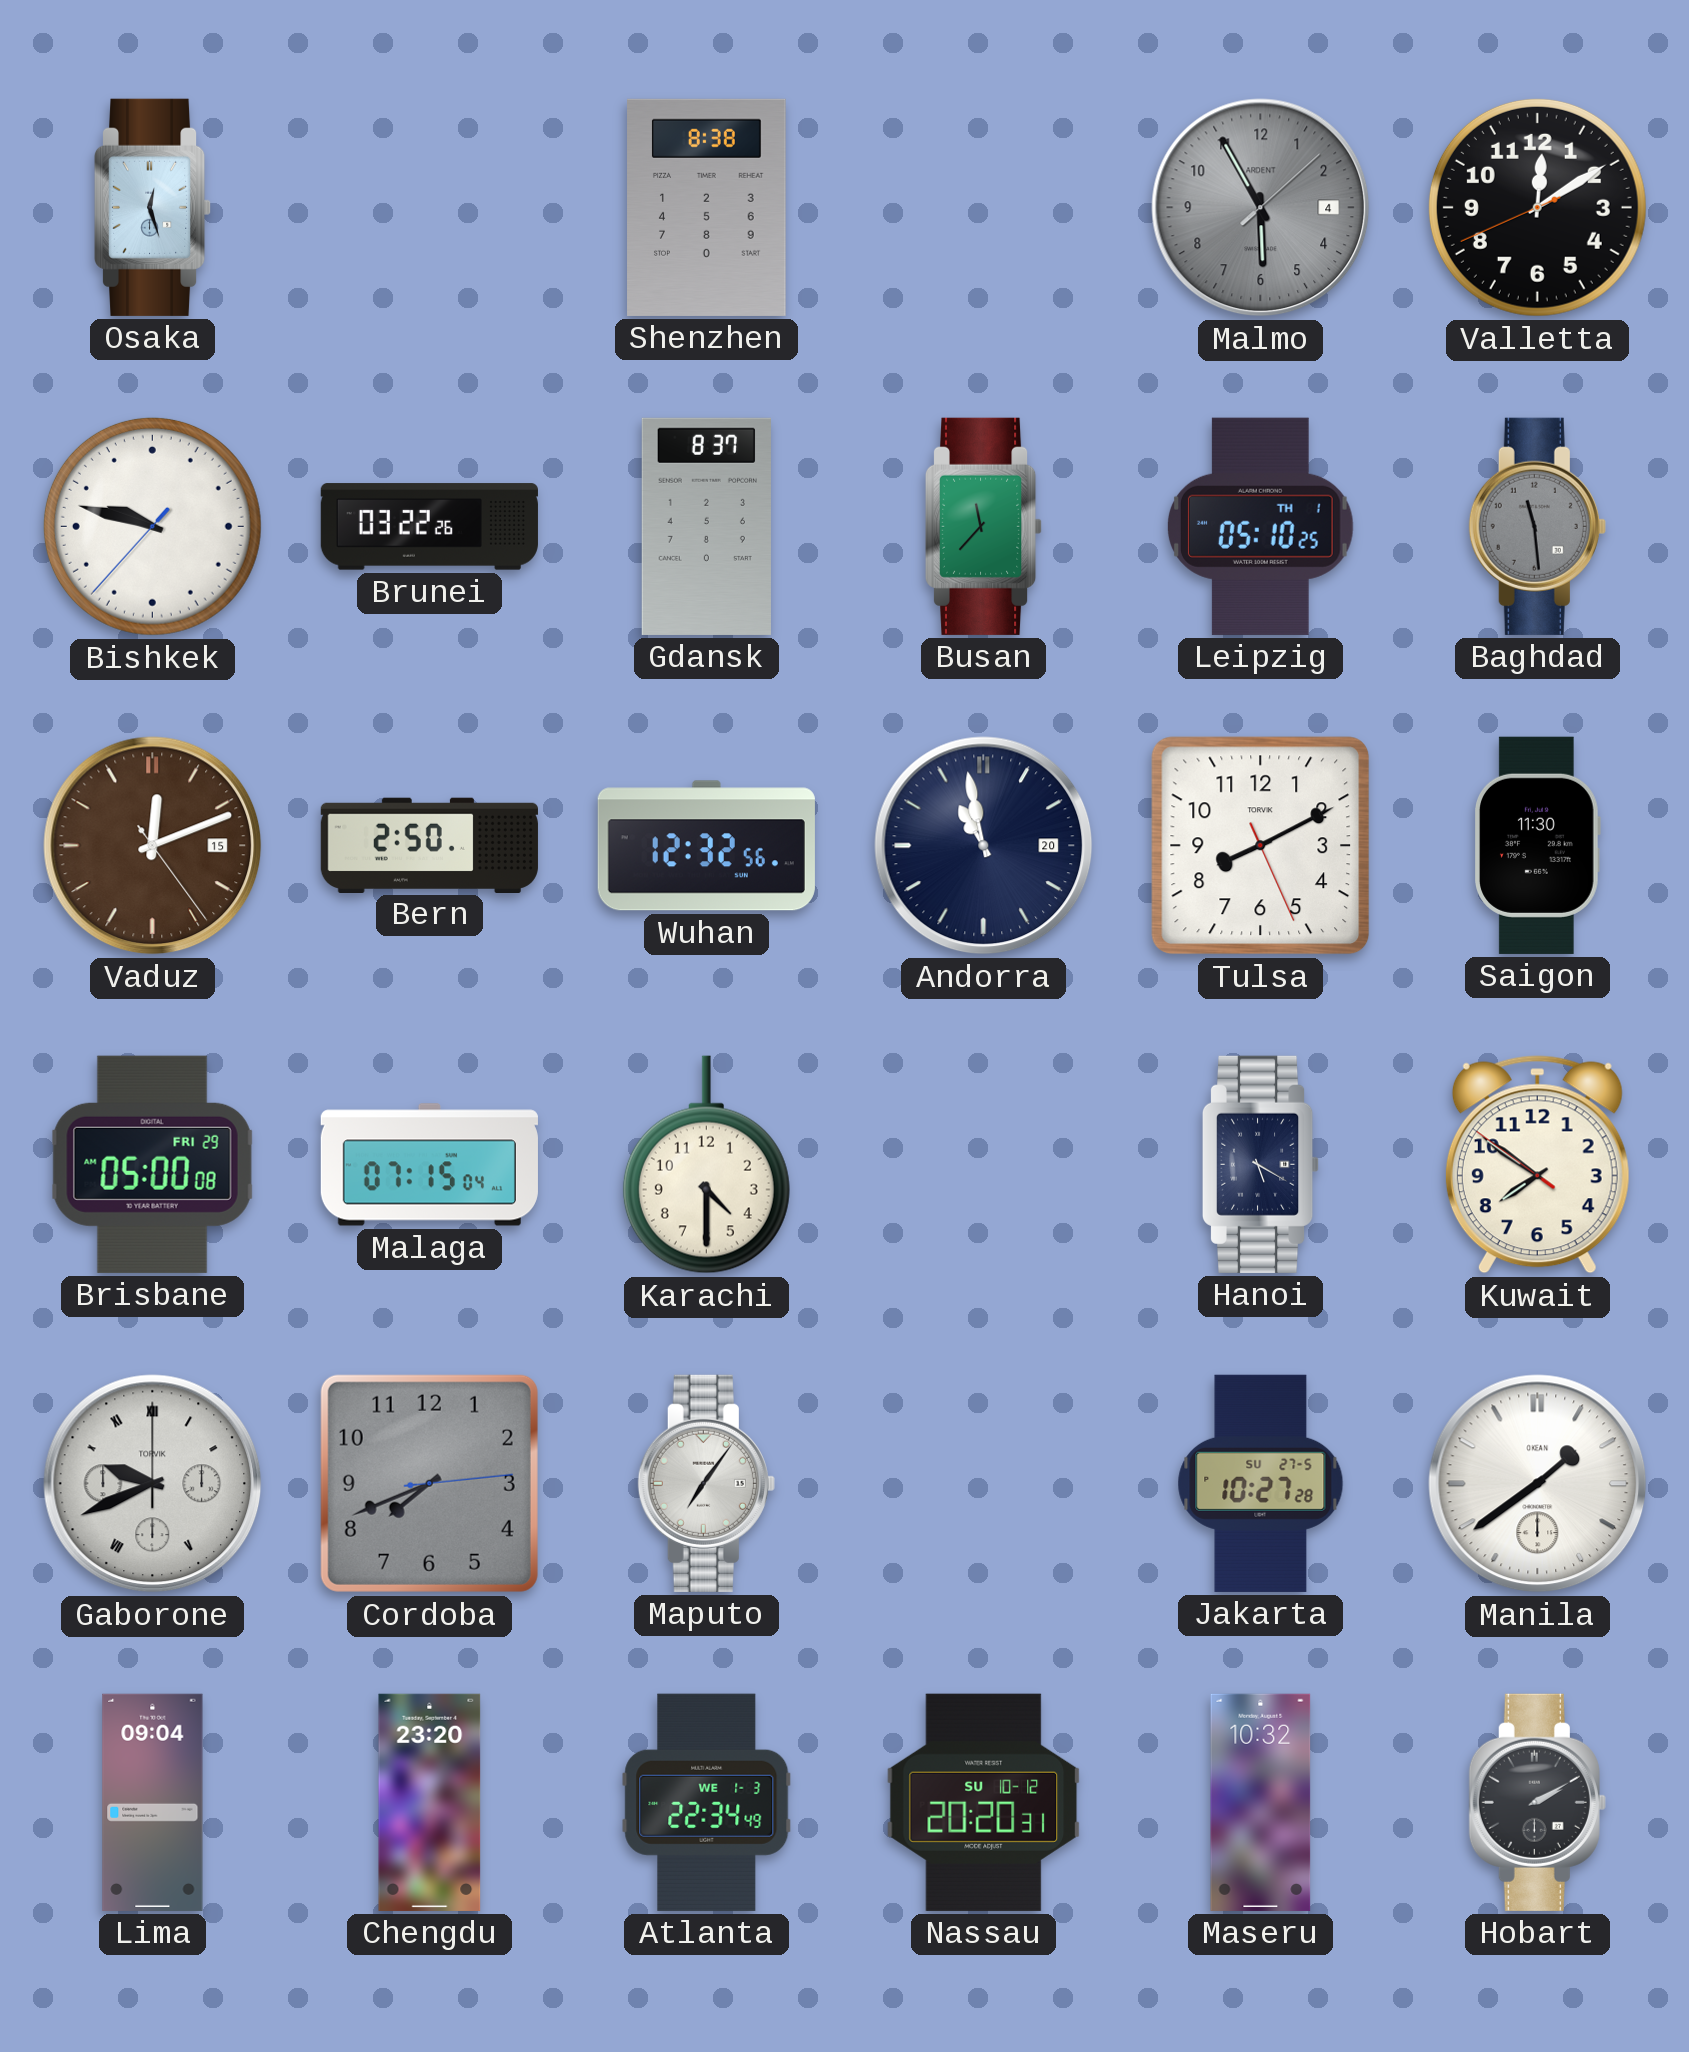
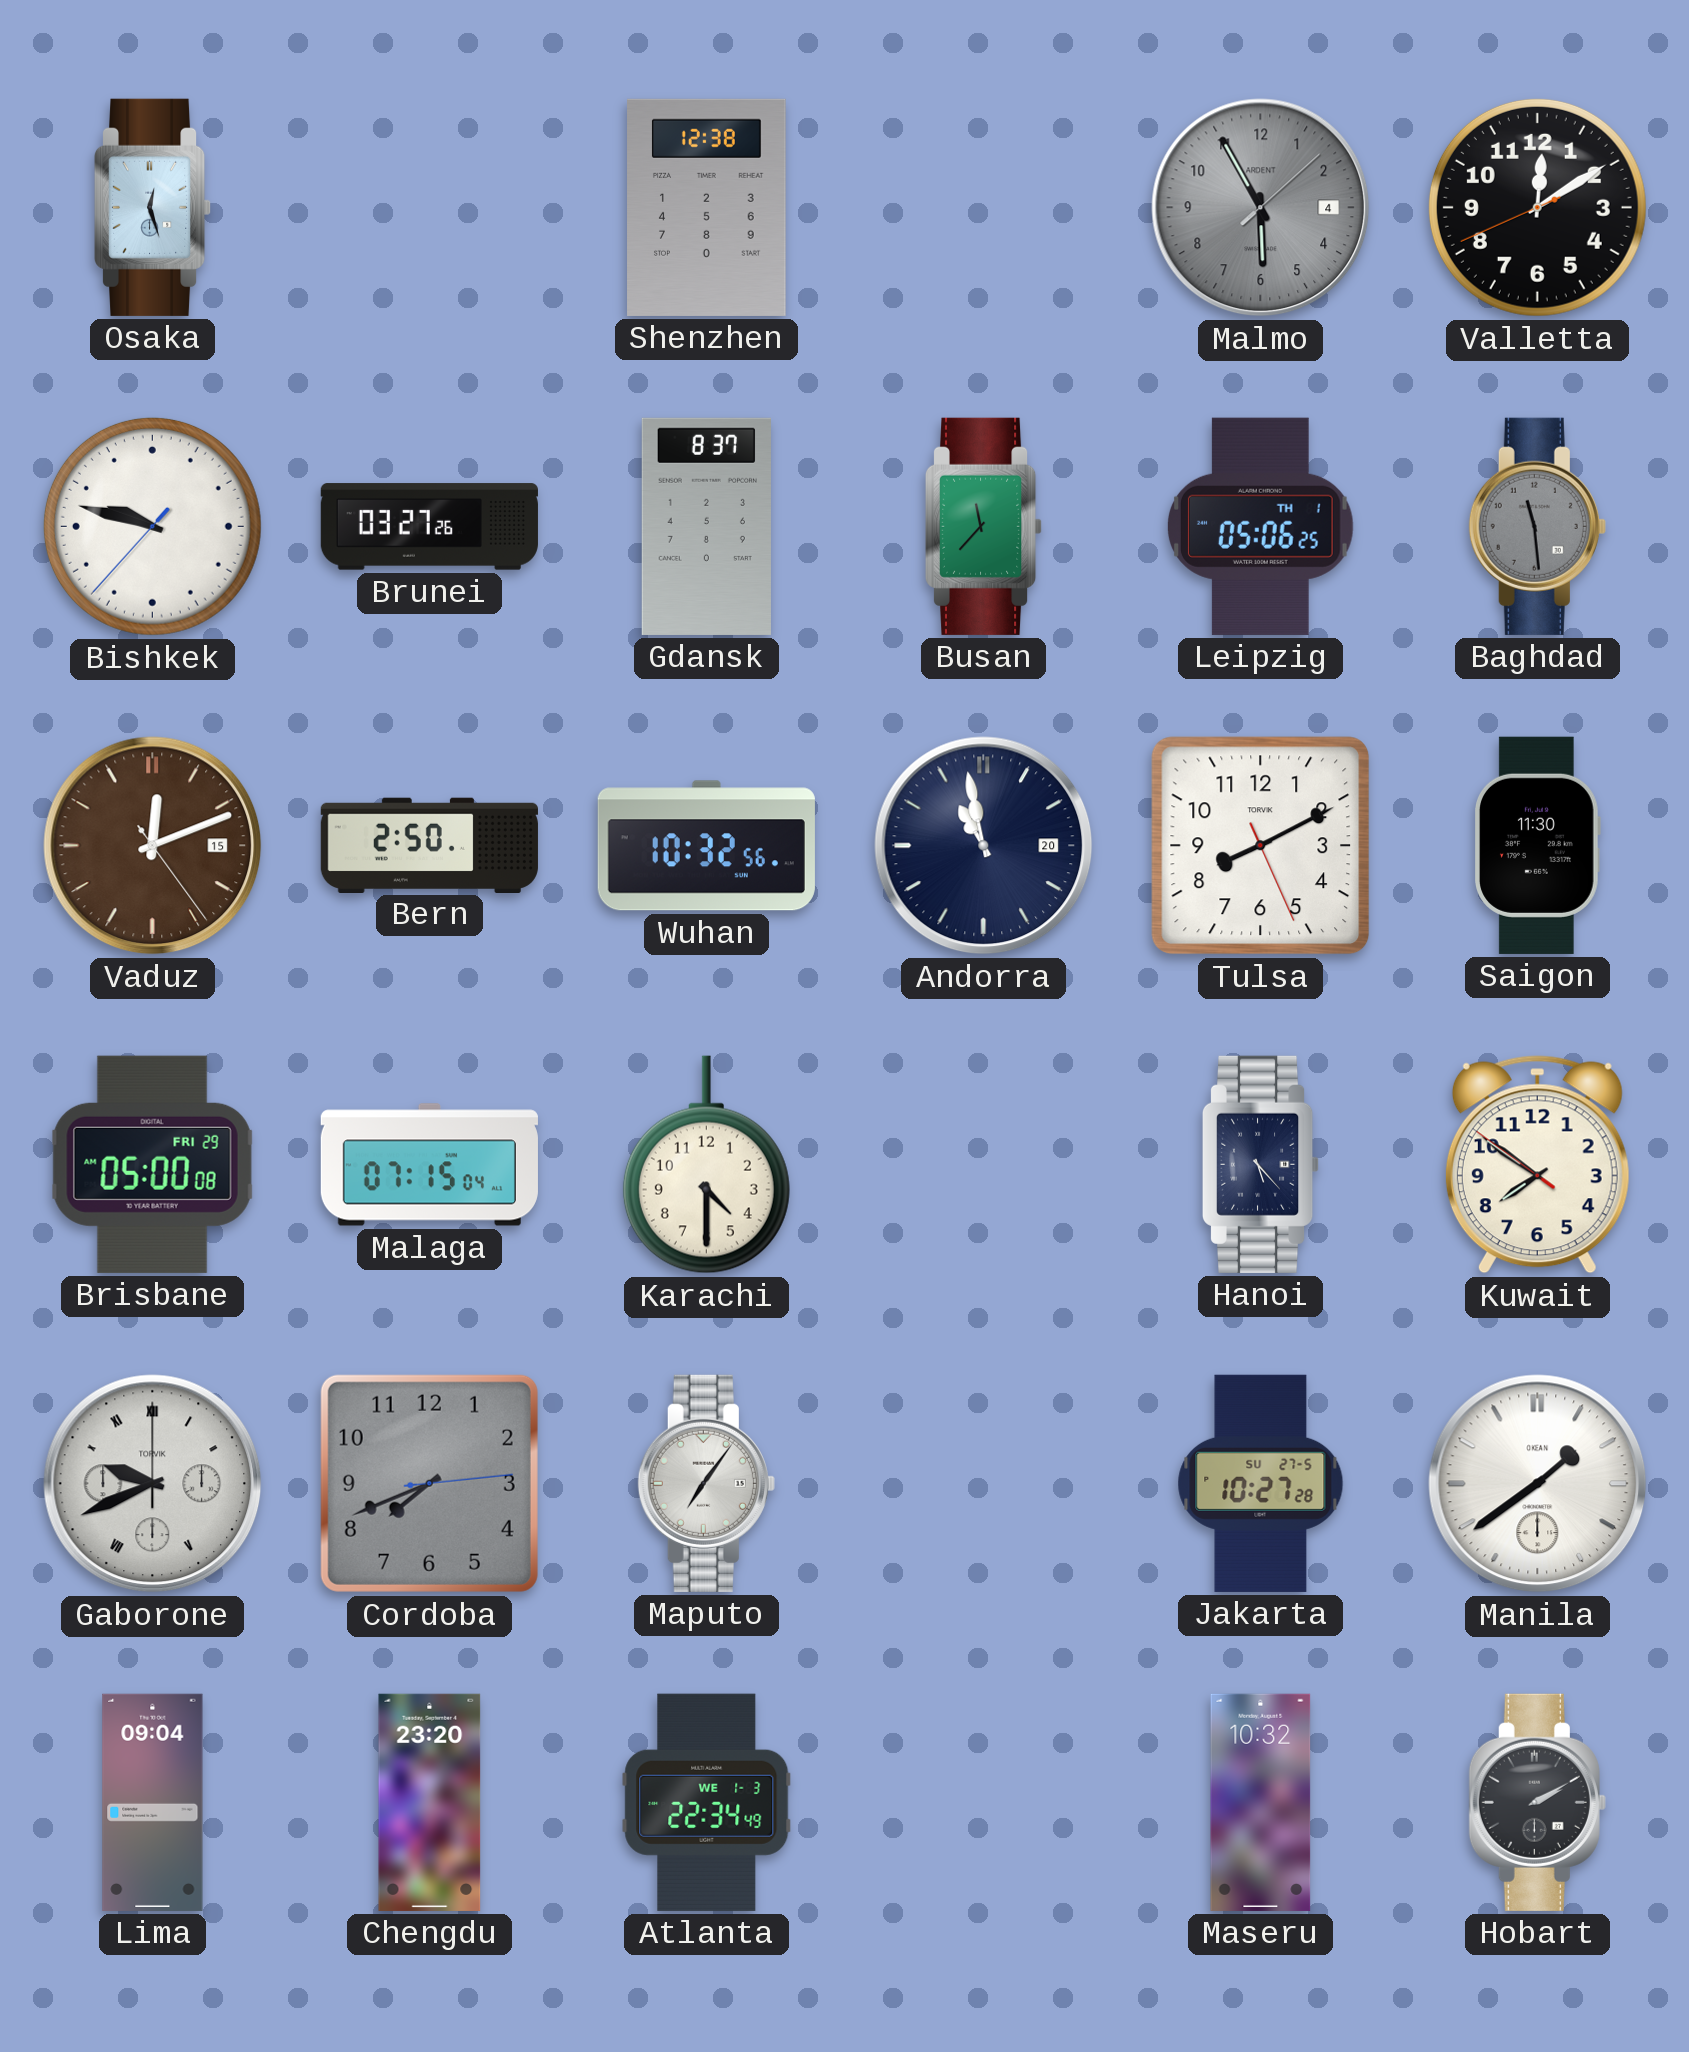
Shenzhen: 8:38 -> 12:38 (707, 207)
Brunei: 03:22 -> 03:27 (429, 527)
Leipzig: 05:10 -> 05:06 (1261, 526)
Wuhan: 12:32 -> 10:32 (706, 846)
Hanoi: 5:20 -> 5:23 (1261, 1164)
Nassau: 20:20 -> none (984, 1802)
